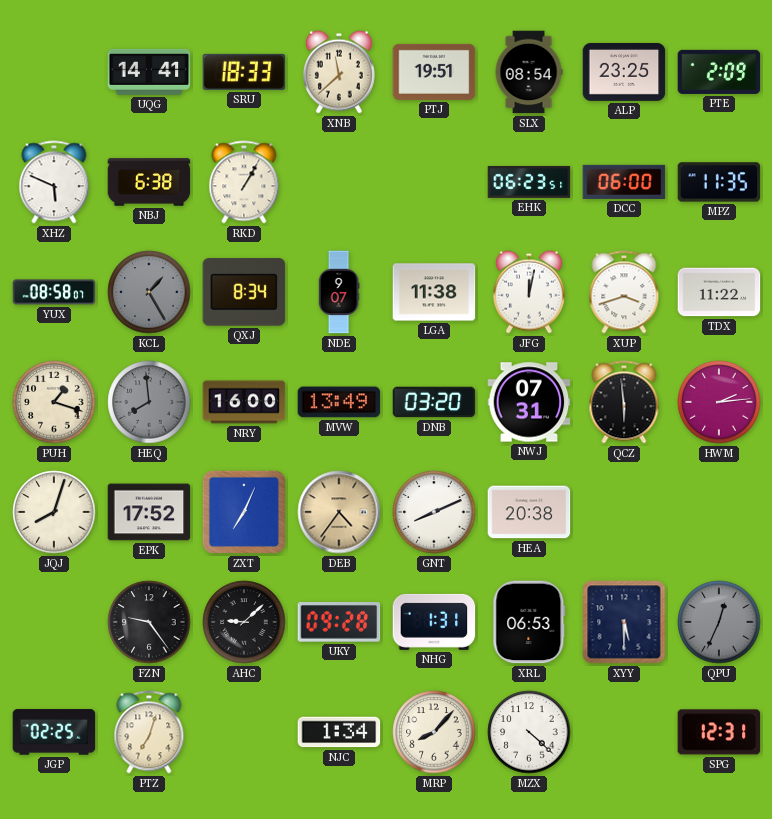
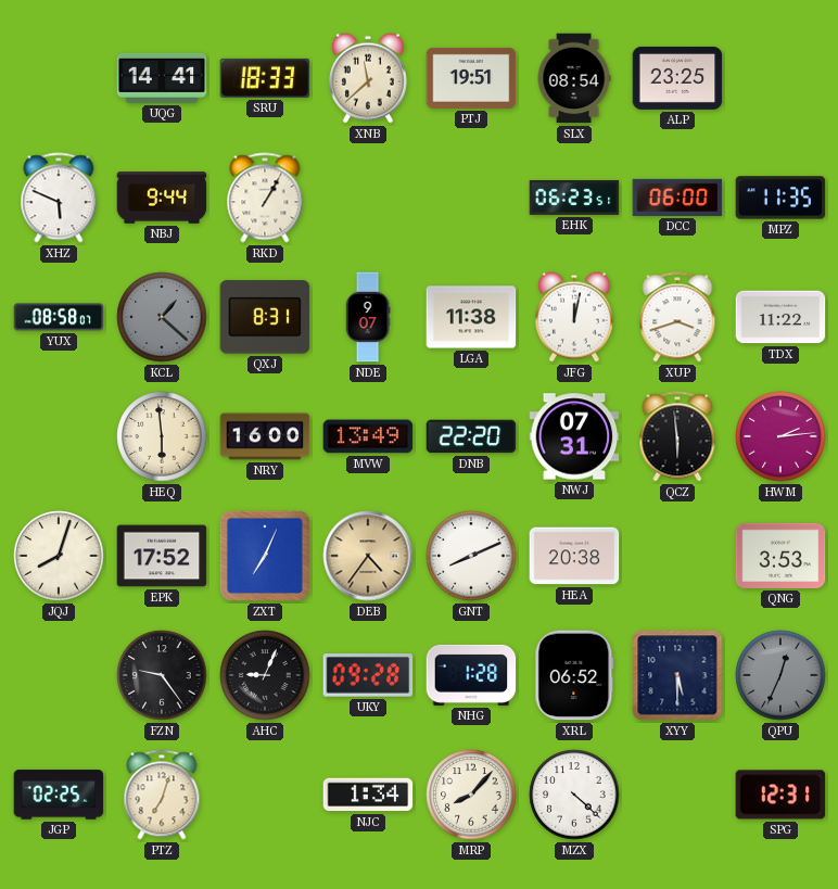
PTE: 2:09 -> none (719, 72)
NBJ: 6:38 -> 9:44 (162, 198)
KCL: 1:25 -> 1:22 (162, 317)
QXJ: 8:34 -> 8:31 (265, 317)
PUH: 1:18 -> none (54, 402)
HEQ: 7:59 -> 5:59 (162, 436)
HEQ dial: grey -> cream (162, 436)
DNB: 03:20 -> 22:20 (471, 436)
QNG: none -> 3:53 (780, 556)
AHC: 9:08 -> 9:04 (265, 675)
NHG: 1:31 -> 1:28 (471, 675)
XRL: 06:53 -> 06:52 (574, 675)
